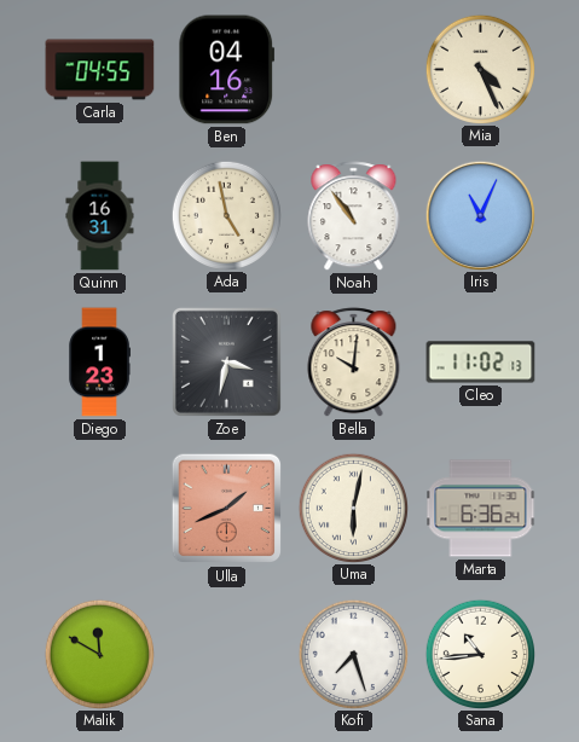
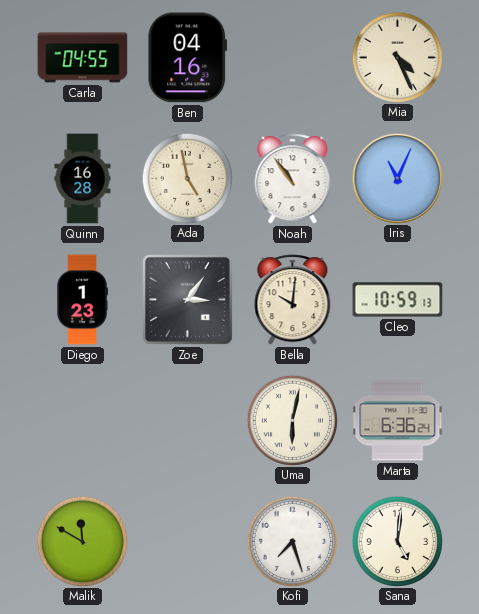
Quinn: 16:31 -> 16:28 (83, 179)
Zoe: 3:32 -> 3:06 (188, 300)
Cleo: 11:02 -> 10:59 (398, 300)
Ulla: 1:41 -> none (227, 509)
Sana: 10:44 -> 5:01 (397, 541)
